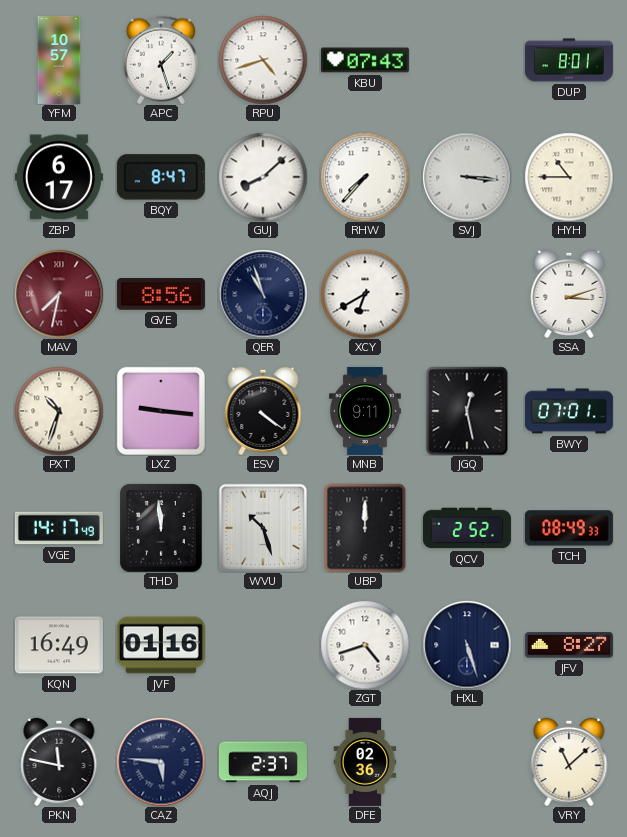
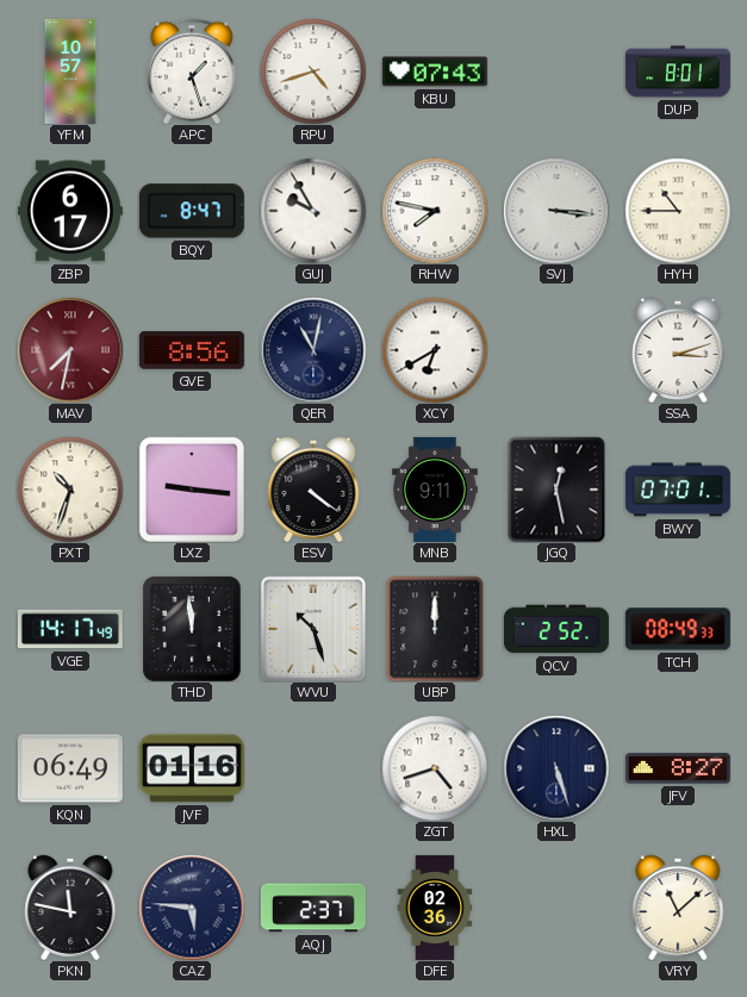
GUJ: 8:08 -> 9:55 (313, 211)
RHW: 7:37 -> 7:47 (435, 211)
QER: 10:57 -> 11:02 (313, 350)
KQN: 16:49 -> 06:49 (70, 768)
